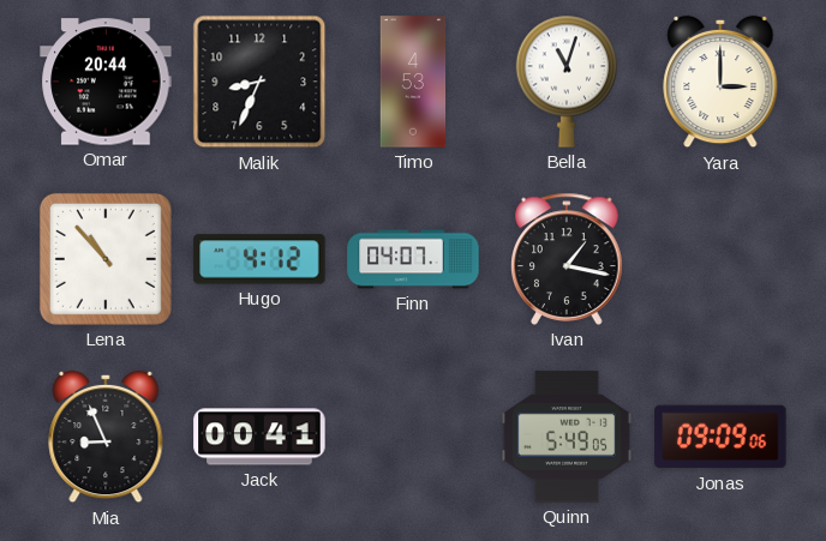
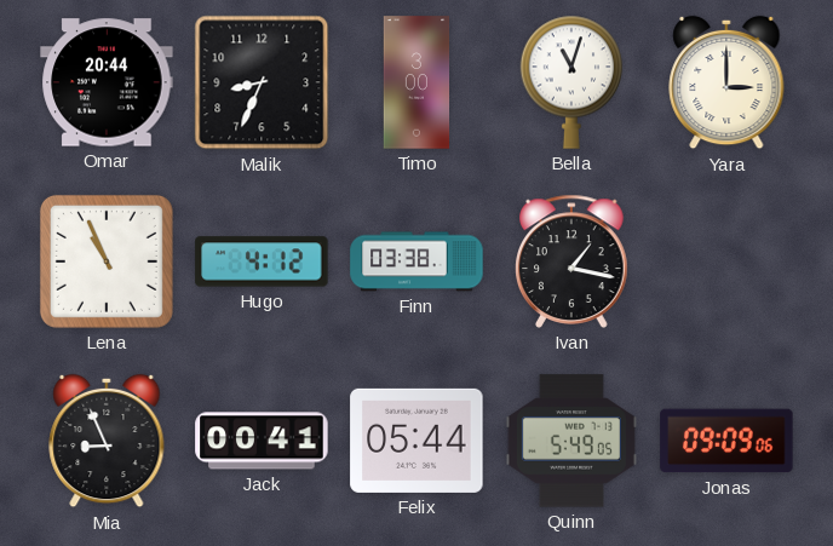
Timo: 4:53 -> 3:00 (416, 82)
Lena: 10:53 -> 10:56 (107, 261)
Finn: 04:07 -> 03:38 (416, 261)
Felix: none -> 05:44 (416, 441)
